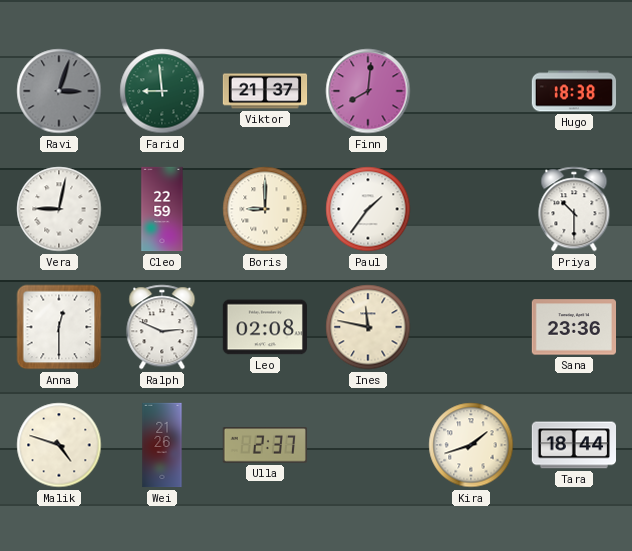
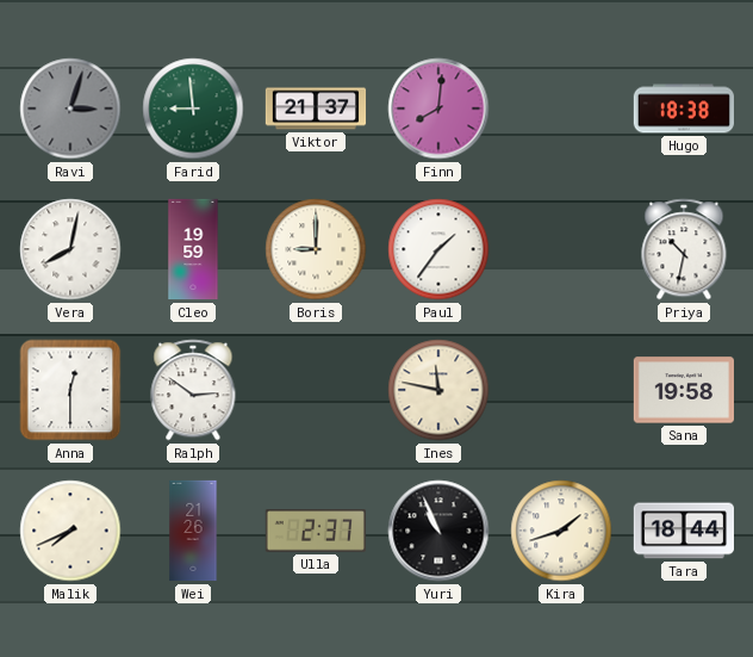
Vera: 9:02 -> 8:02 (70, 249)
Cleo: 22:59 -> 19:59 (193, 249)
Priya: 10:30 -> 10:32 (684, 249)
Ralph: 2:49 -> 2:51 (193, 390)
Leo: 02:08 -> none (264, 327)
Sana: 23:36 -> 19:58 (683, 390)
Malik: 4:48 -> 7:41 (70, 531)
Yuri: none -> 10:56 (438, 531)
